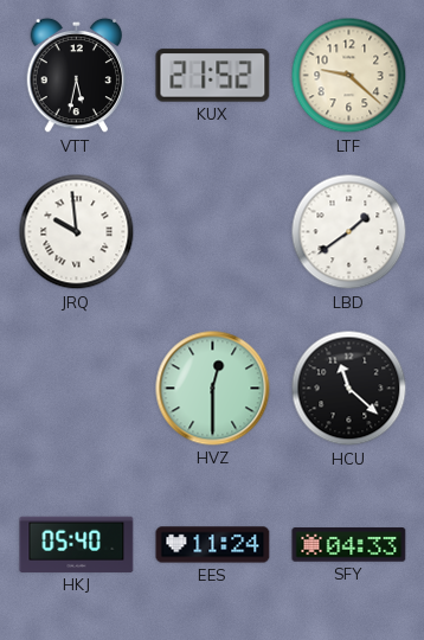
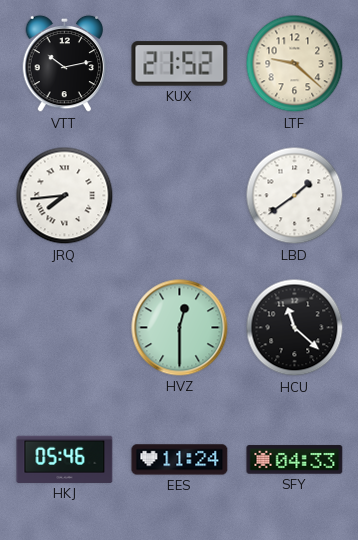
VTT: 5:32 -> 10:13 (65, 64)
JRQ: 9:59 -> 7:44 (65, 196)
HKJ: 05:40 -> 05:46 (65, 459)
